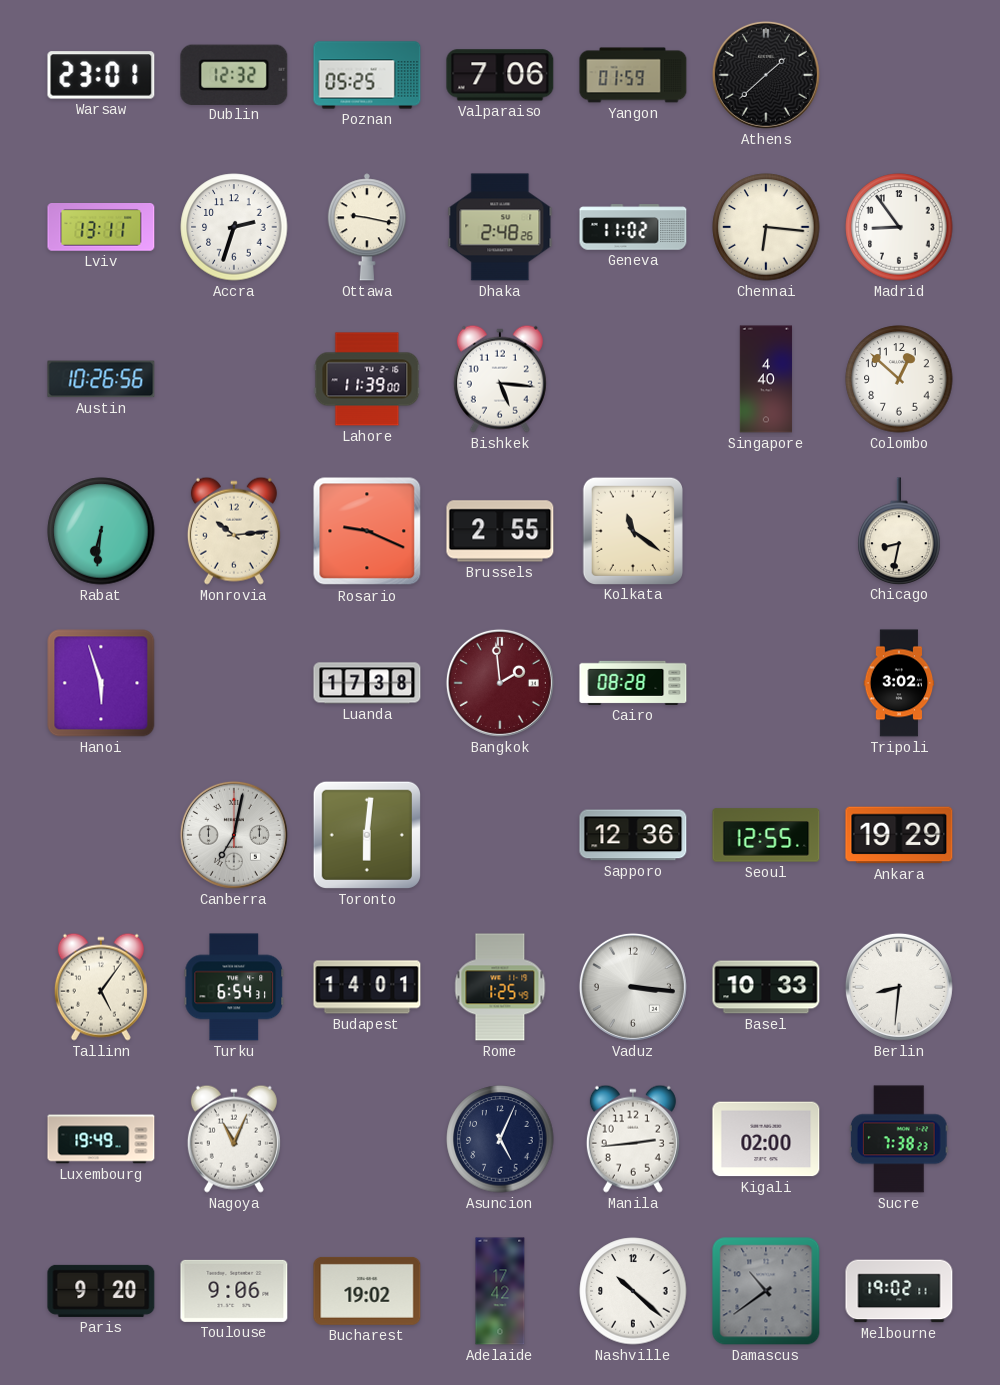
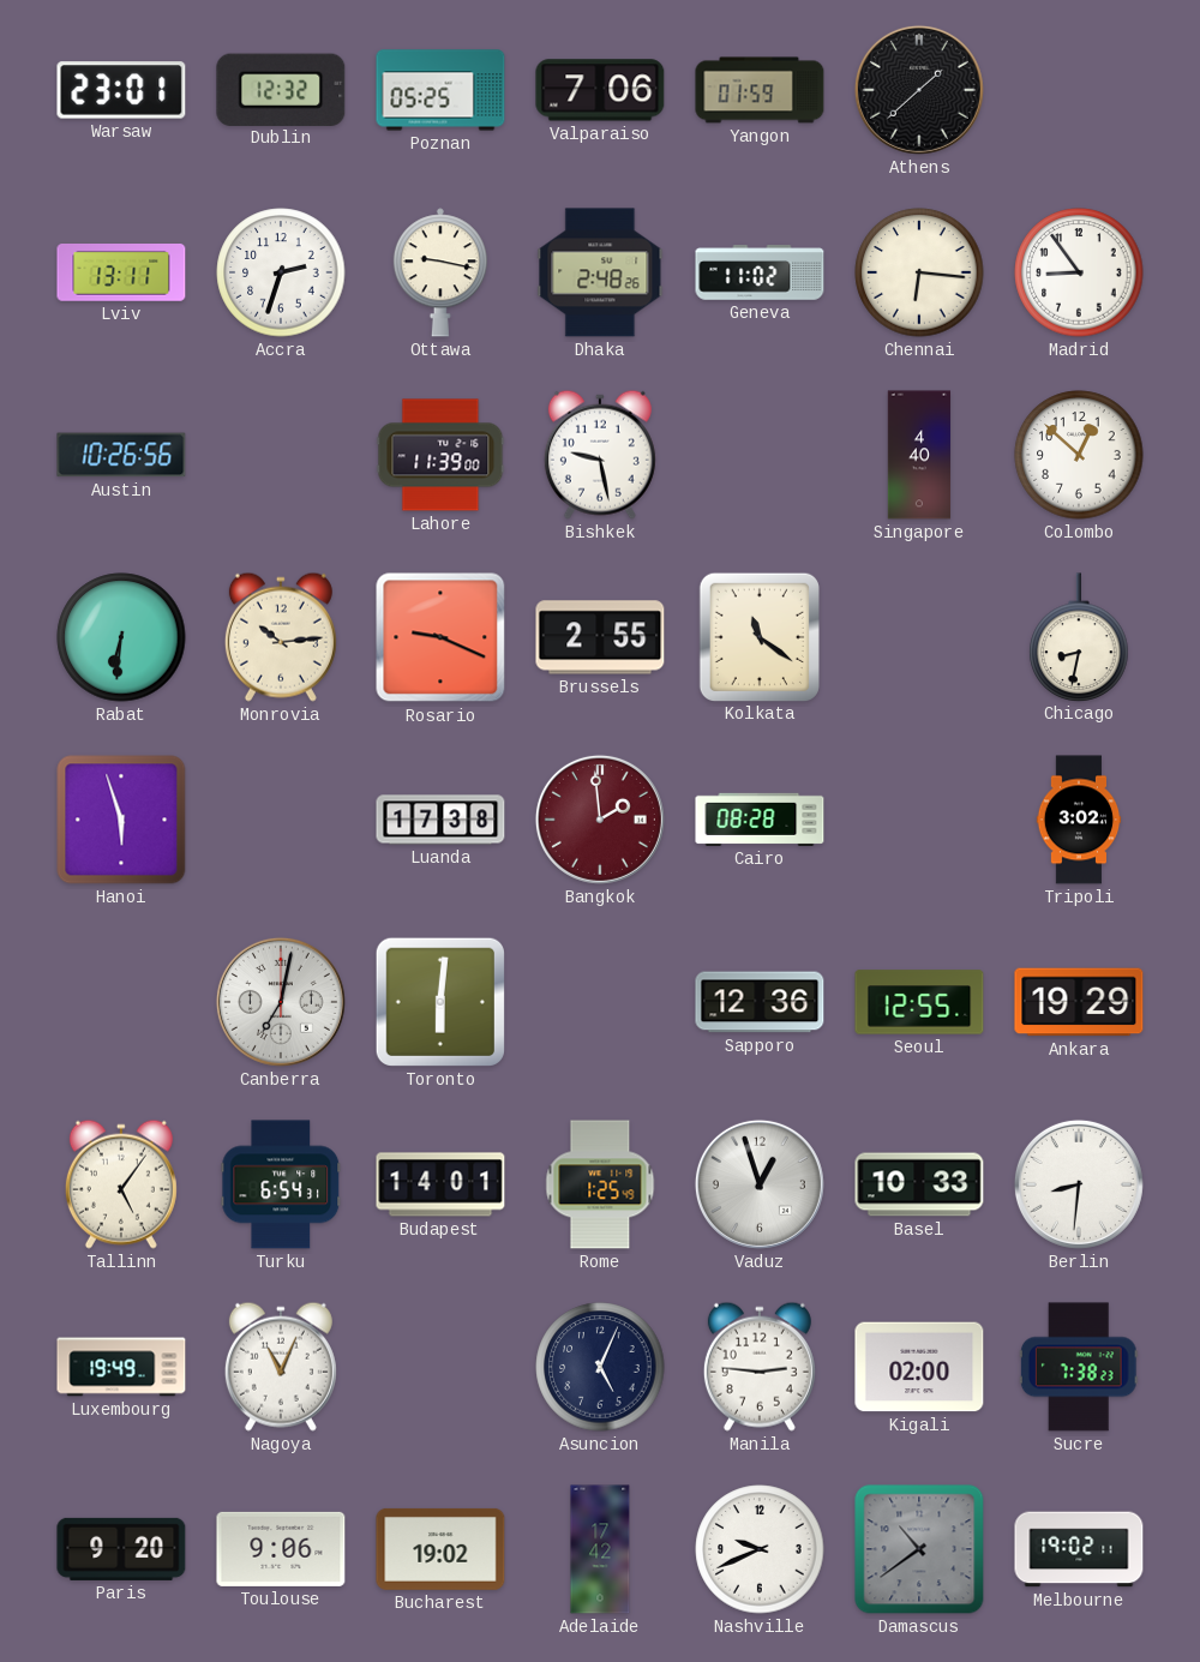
Bishkek: 5:16 -> 9:28 (600, 455)
Vaduz: 3:16 -> 12:57 (760, 1184)
Manila: 2:44 -> 2:46 (760, 1367)
Nashville: 10:22 -> 9:41 (760, 1549)
